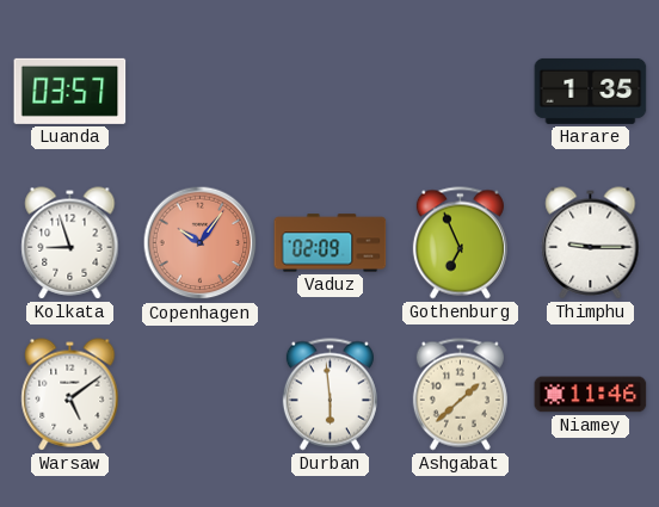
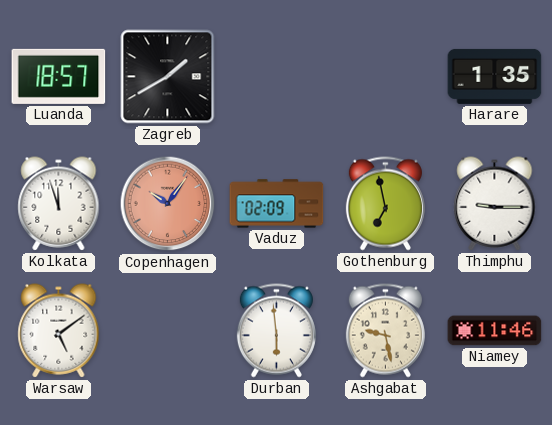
Luanda: 03:57 -> 18:57 (59, 76)
Zagreb: none -> 1:40 (168, 77)
Kolkata: 8:57 -> 11:57 (59, 204)
Gothenburg: 6:56 -> 6:58 (385, 204)
Ashgabat: 1:38 -> 9:28 (385, 331)
